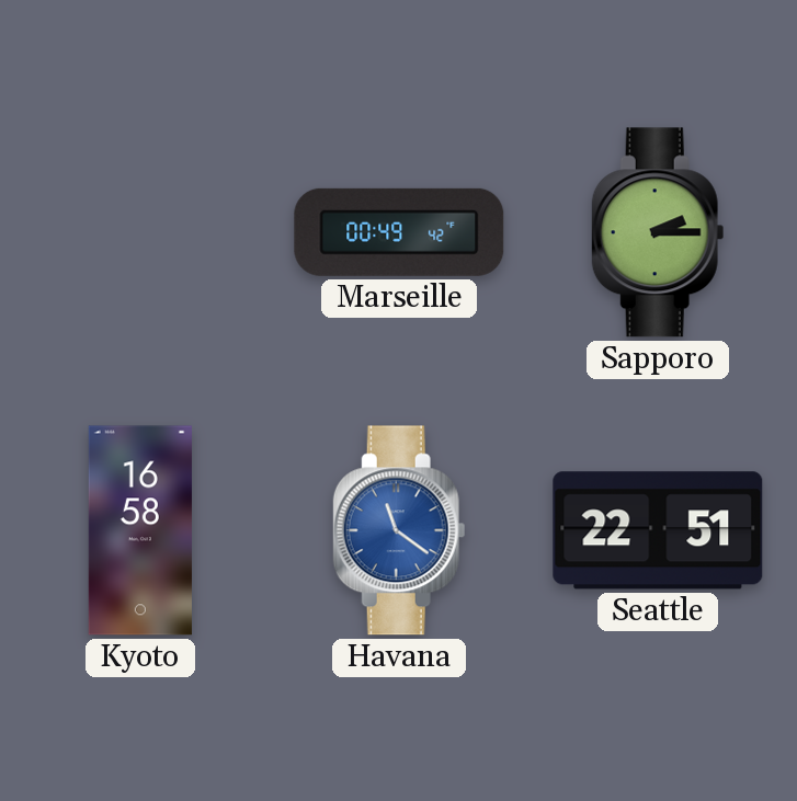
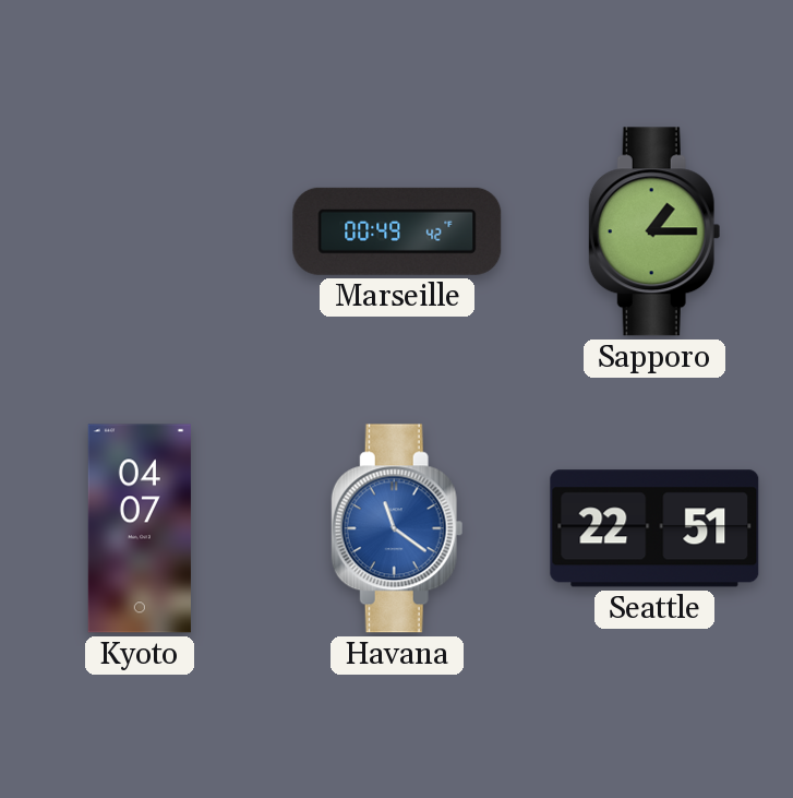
Sapporo: 2:15 -> 1:15 (654, 231)
Kyoto: 16:58 -> 04:07 (140, 528)
